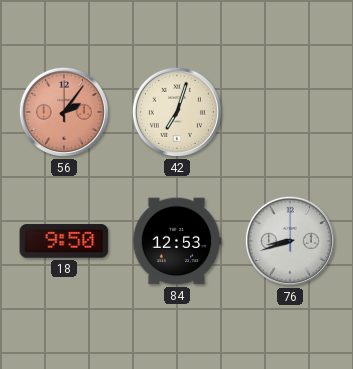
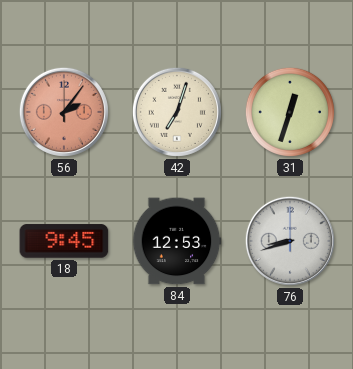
31: none -> 12:33 (290, 112)
18: 9:50 -> 9:45 (64, 241)
